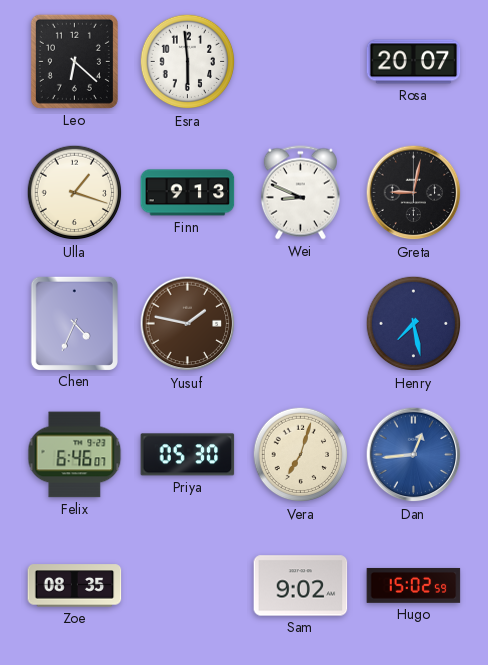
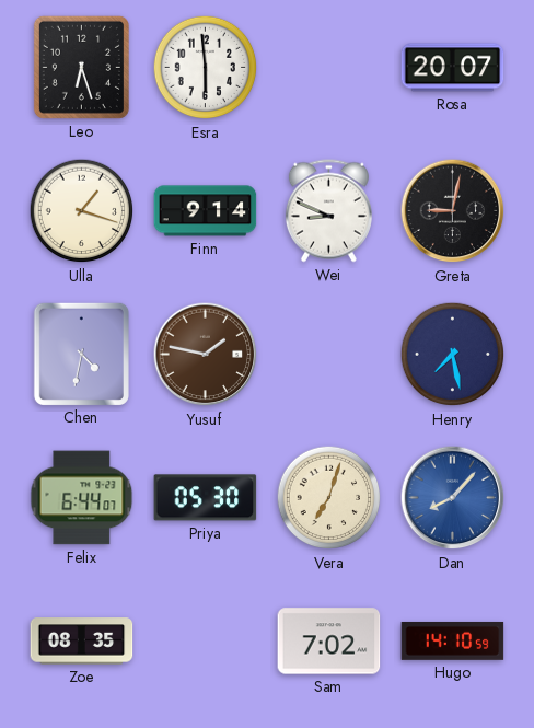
Leo: 6:22 -> 6:27 (81, 67)
Finn: 9:13 -> 9:14 (206, 211)
Chen: 4:34 -> 4:32 (81, 354)
Felix: 6:46 -> 6:44 (82, 498)
Dan: 12:44 -> 8:07 (453, 498)
Sam: 9:02 -> 7:02 (329, 642)
Hugo: 15:02 -> 14:10 (453, 640)
